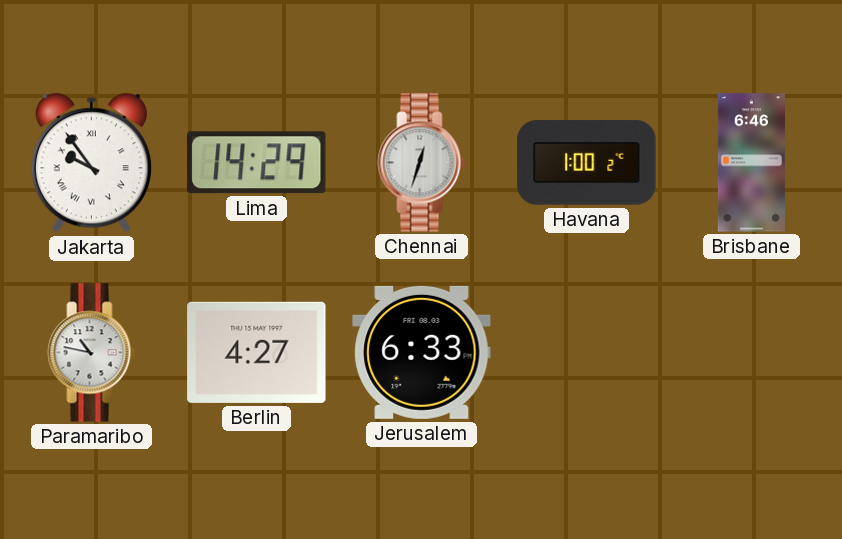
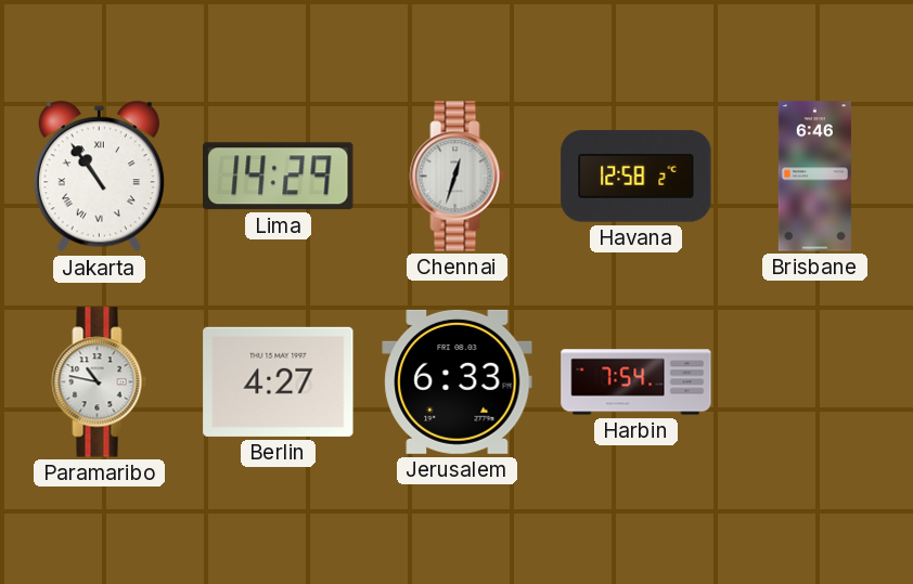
Jakarta: 9:54 -> 10:54 (99, 177)
Havana: 1:00 -> 12:58 (636, 177)
Harbin: none -> 7:54 (636, 382)
